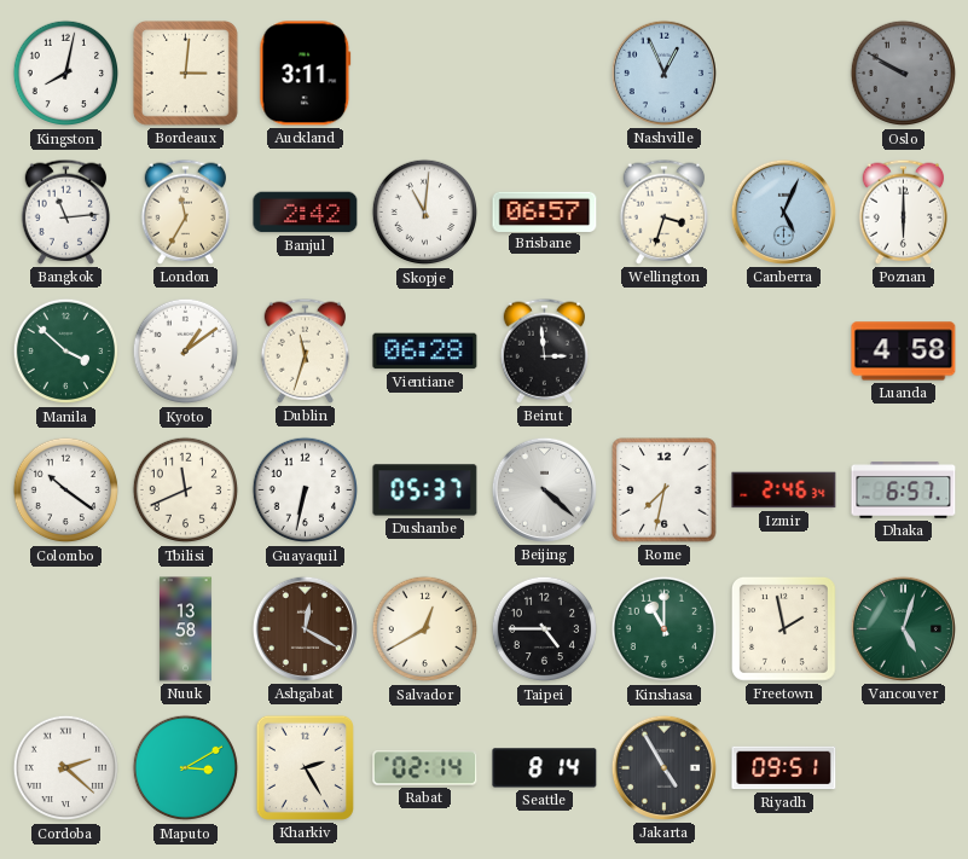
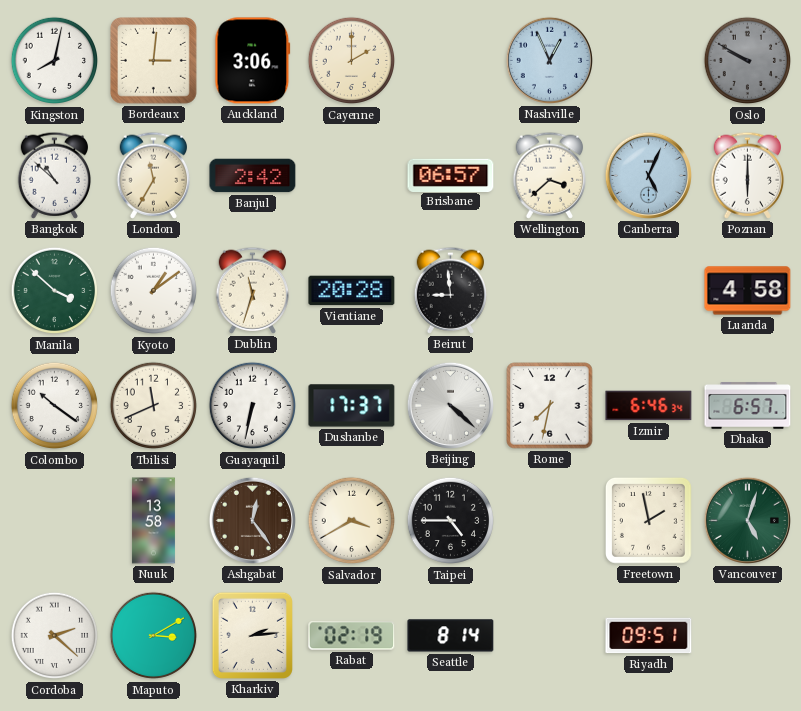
Auckland: 3:11 -> 3:06 (253, 61)
Cayenne: none -> 2:00 (352, 61)
Bangkok: 11:14 -> 10:52 (55, 175)
Skopje: 11:01 -> none (425, 213)
Wellington: 3:33 -> 3:38 (550, 175)
Vientiane: 06:28 -> 20:28 (352, 291)
Beirut: 2:59 -> 8:59 (451, 290)
Dushanbe: 05:37 -> 17:37 (352, 406)
Izmir: 2:46 -> 6:46 (649, 406)
Ashgabat: 12:20 -> 12:24 (252, 520)
Salvador: 12:40 -> 3:40 (352, 521)
Kinshasa: 11:00 -> none (665, 629)
Kharkiv: 2:25 -> 2:14 (252, 635)
Rabat: 02:14 -> 02:19 (352, 636)
Jakarta: 4:55 -> none (663, 767)
